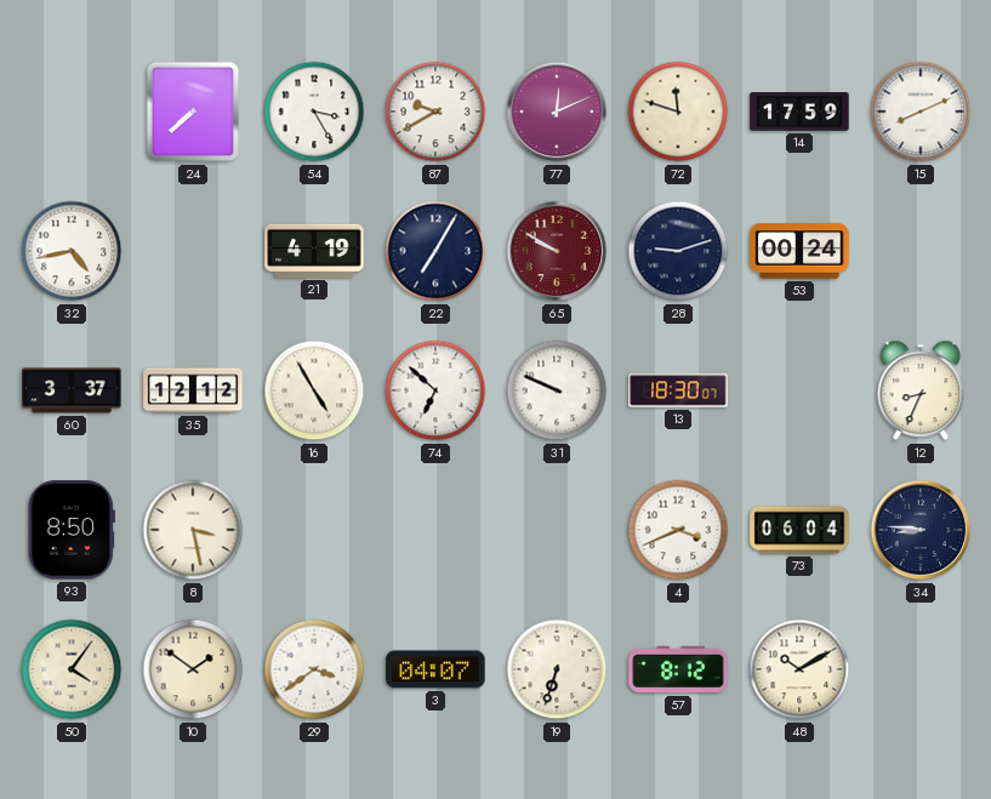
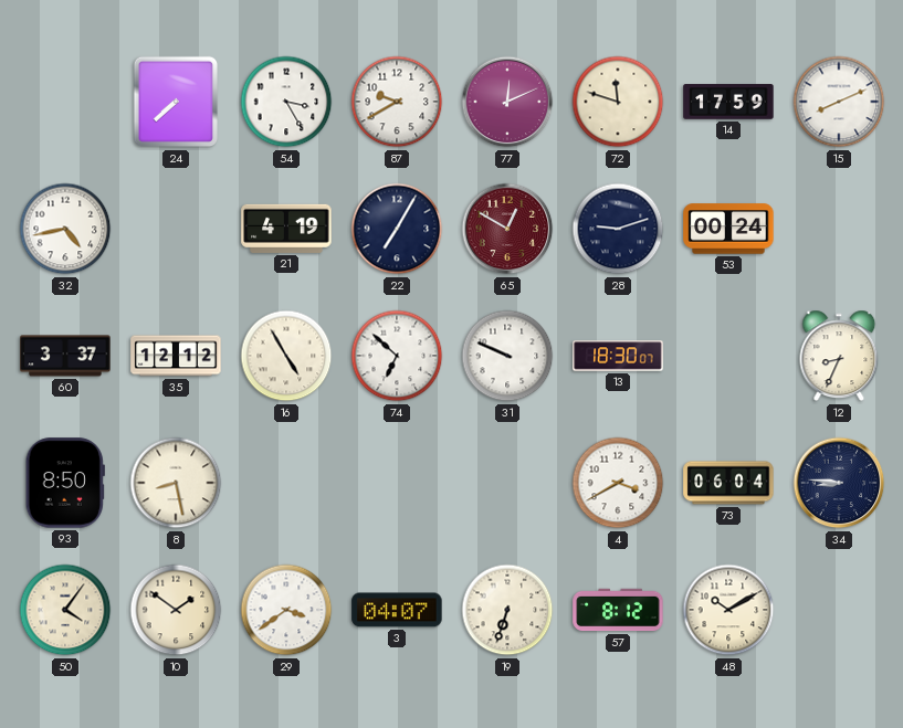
65: 9:50 -> 12:50 (507, 229)
8: 3:28 -> 8:28 (176, 483)
4: 3:41 -> 3:40 (618, 483)
